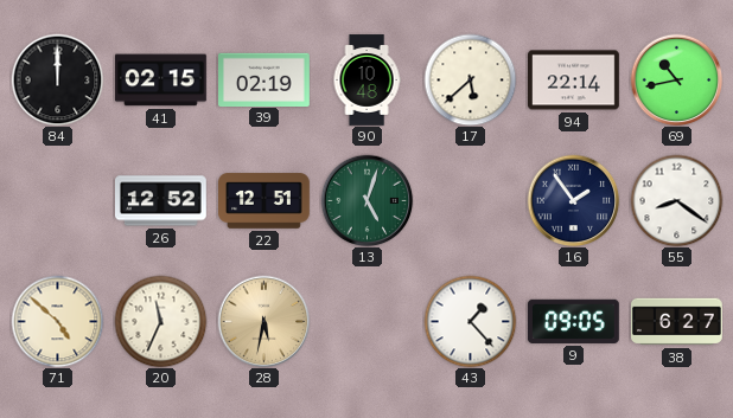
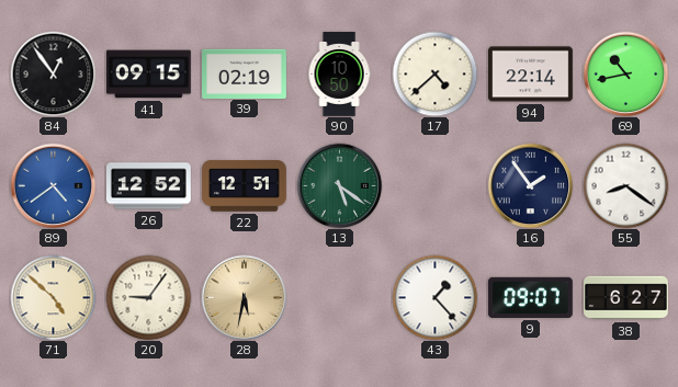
84: 12:00 -> 12:54 (53, 73)
41: 02:15 -> 09:15 (149, 75)
90: 10:48 -> 10:50 (339, 75)
17: 5:38 -> 4:38 (434, 73)
89: none -> 4:39 (53, 185)
13: 5:03 -> 5:21 (339, 185)
20: 11:34 -> 9:06 (148, 297)
9: 09:05 -> 09:07 (530, 297)
